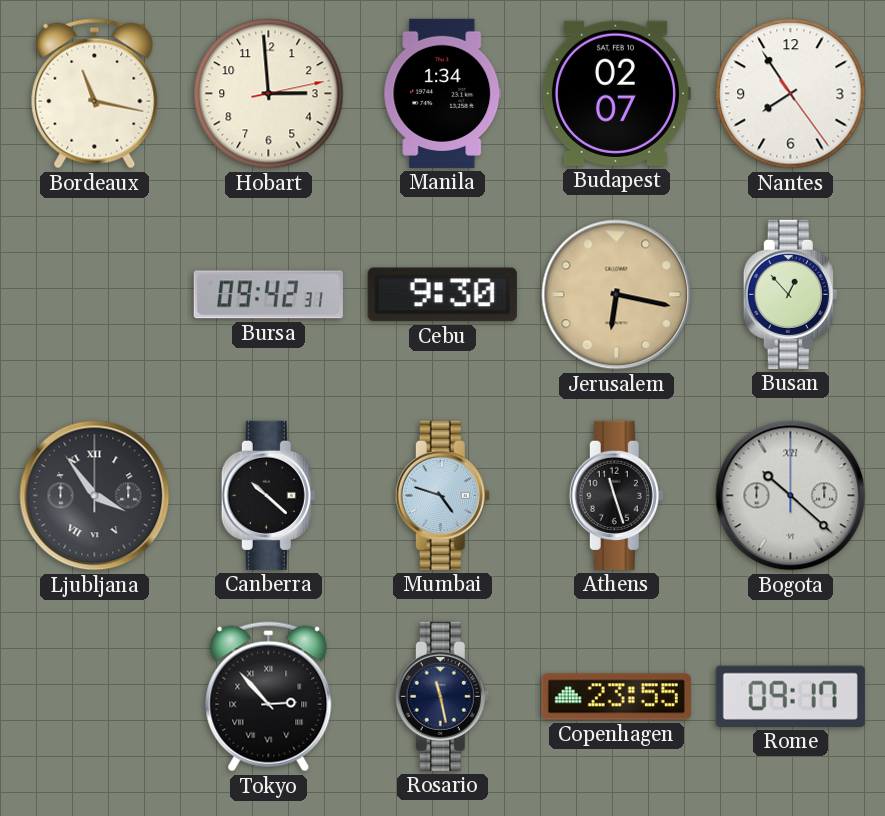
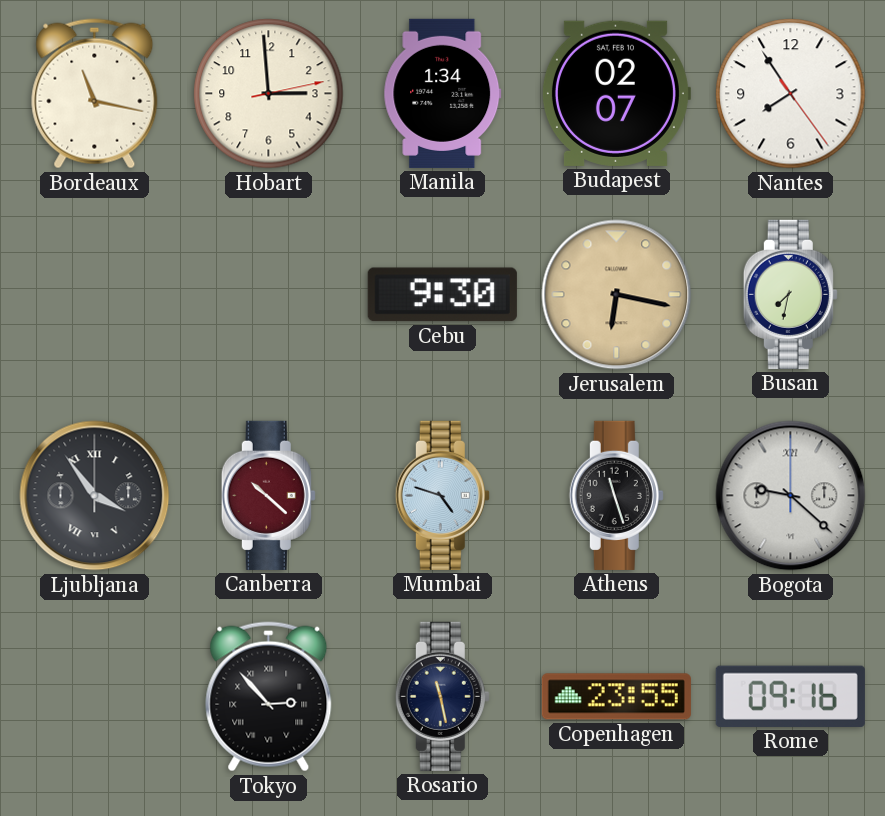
Bursa: 09:42 -> none (268, 295)
Busan: 12:53 -> 7:32 (790, 294)
Canberra dial: black -> burgundy (268, 495)
Bogota: 10:22 -> 9:22 (791, 496)
Rome: 09:17 -> 09:16 (790, 696)
